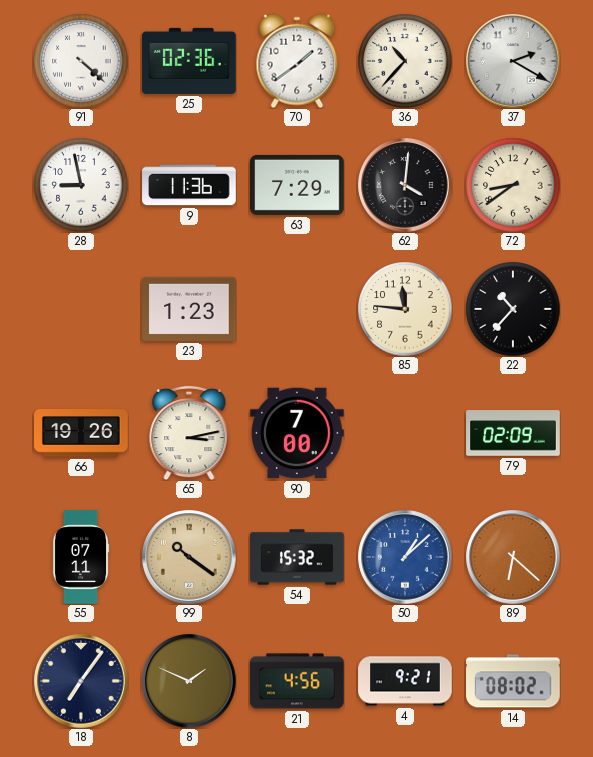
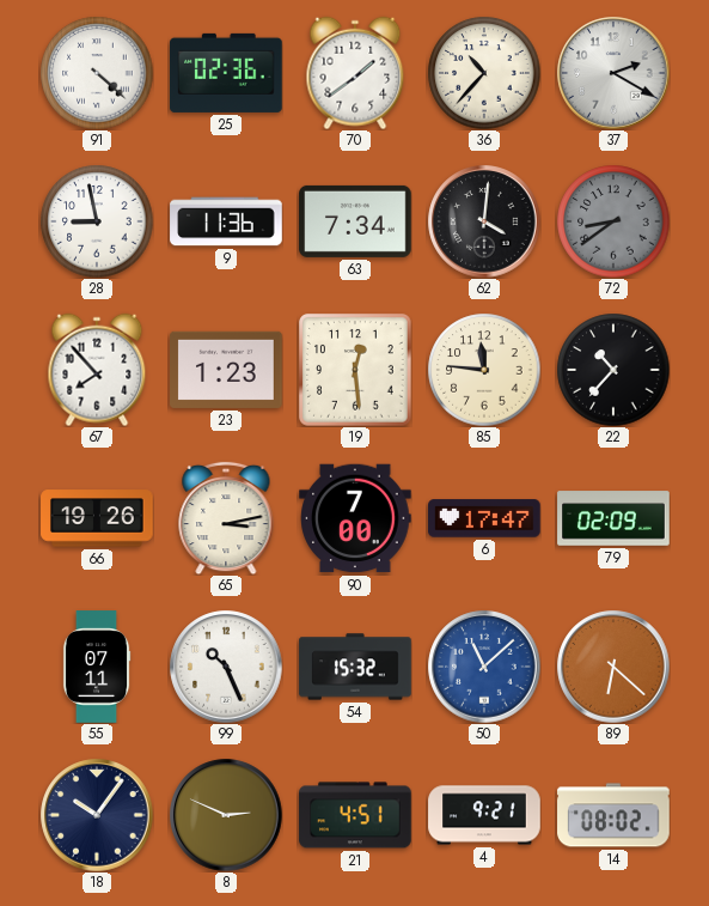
63: 7:29 -> 7:34 (355, 221)
72 dial: cream -> grey (613, 221)
67: none -> 7:53 (97, 370)
19: none -> 12:29 (355, 370)
6: none -> 17:47 (484, 518)
99: 10:21 -> 10:26 (226, 667)
99 dial: champagne -> white (226, 667)
50: 1:08 -> 11:08 (484, 667)
18: 7:06 -> 10:06 (97, 815)
8: 1:49 -> 2:49 (226, 815)
21: 4:56 -> 4:51 (355, 815)
